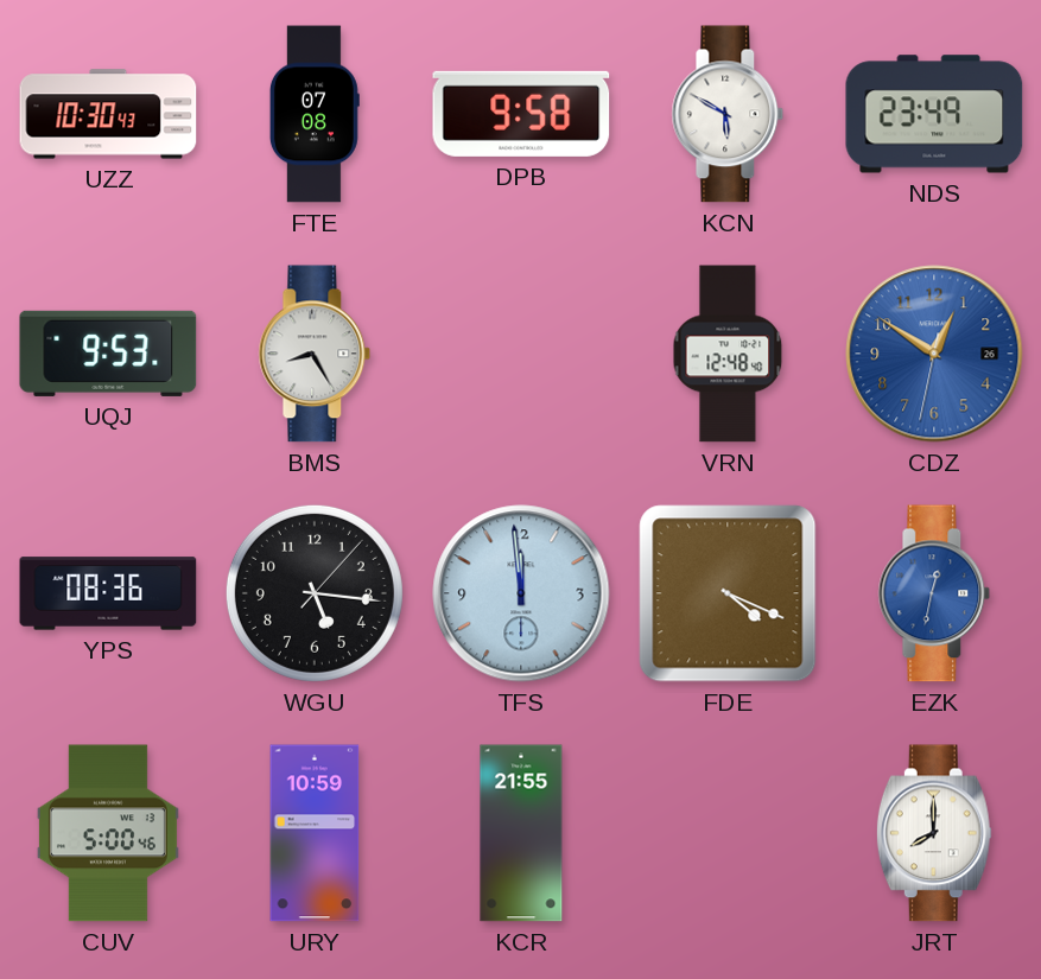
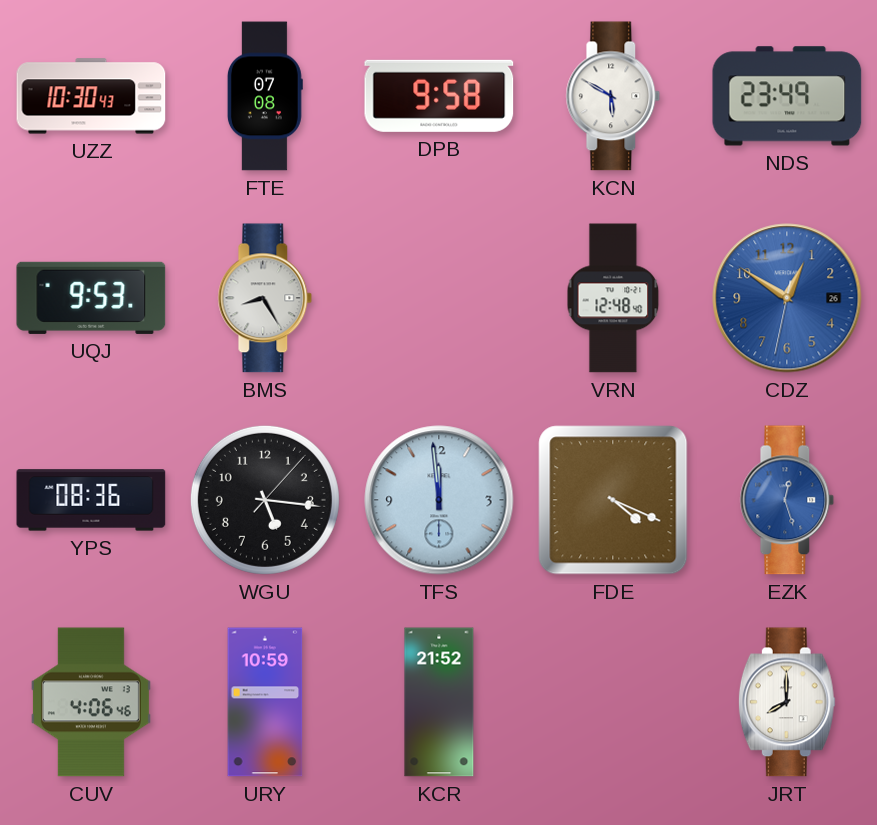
EZK: 12:32 -> 12:27 (787, 500)
CUV: 5:00 -> 4:06 (91, 702)
KCR: 21:55 -> 21:52 (439, 702)
